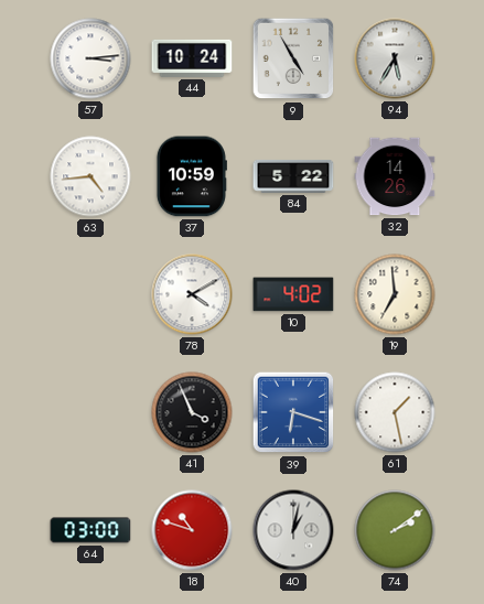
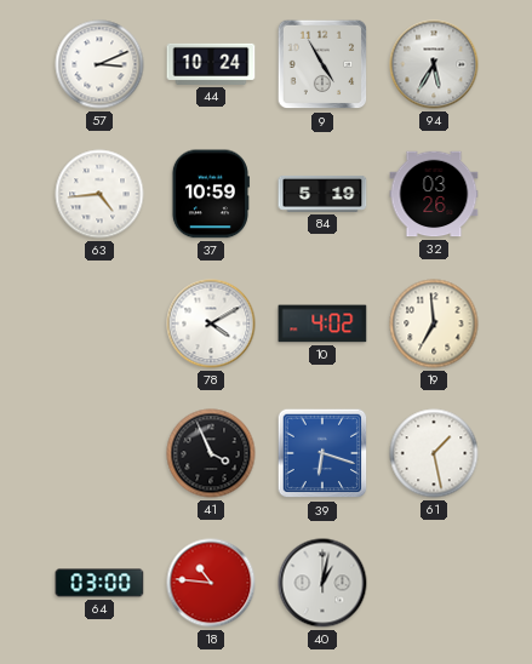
57: 3:14 -> 3:11 (99, 64)
84: 5:22 -> 5:19 (322, 194)
32: 14:26 -> 03:26 (434, 194)
18: 10:48 -> 10:46 (211, 583)
74: 2:09 -> none (395, 530)
